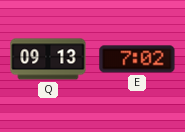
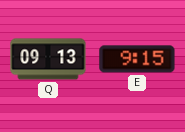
E: 7:02 -> 9:15 (137, 59)
